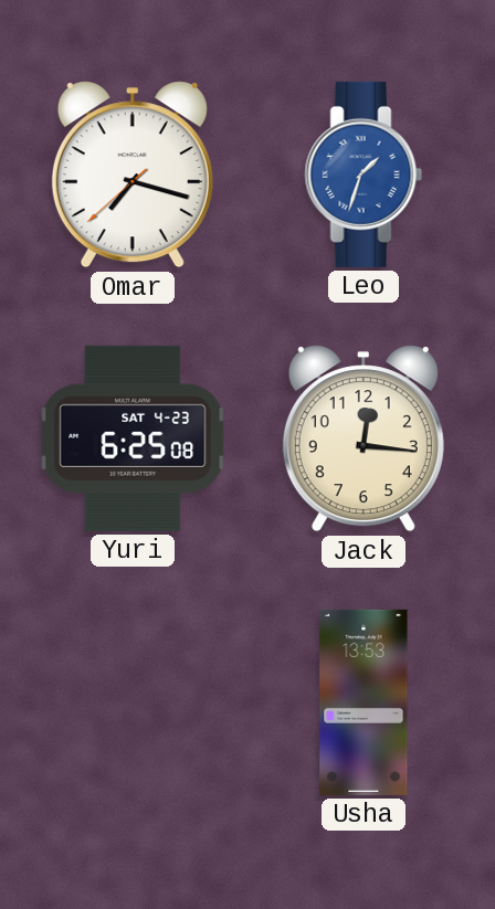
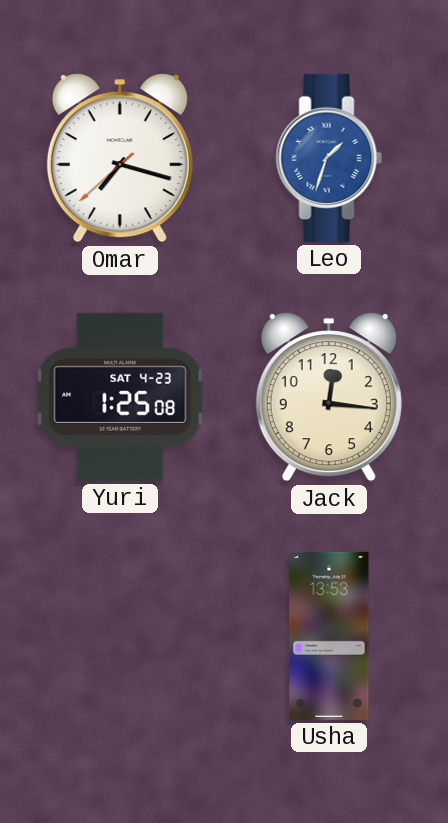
Yuri: 6:25 -> 1:25 (120, 397)
